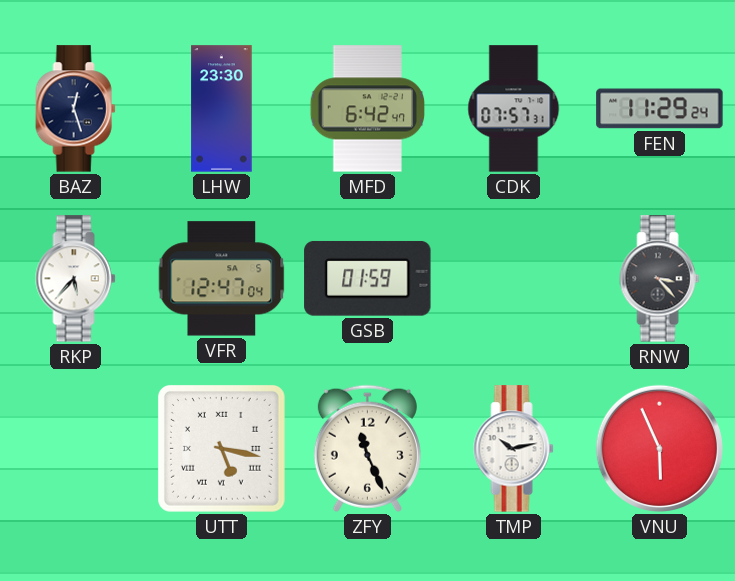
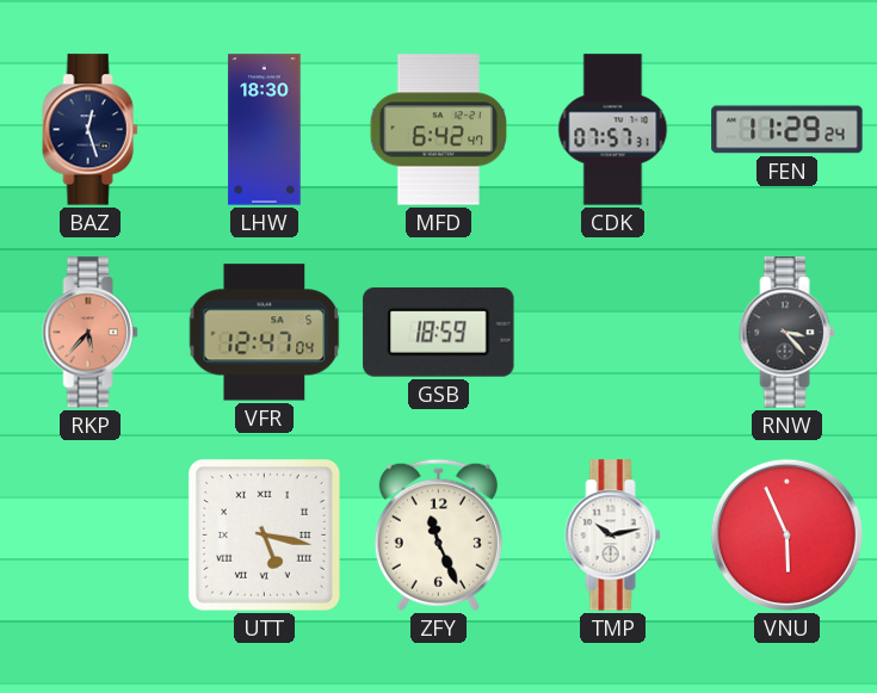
LHW: 23:30 -> 18:30 (265, 130)
RKP dial: white -> salmon (91, 333)
GSB: 01:59 -> 18:59 (439, 332)
